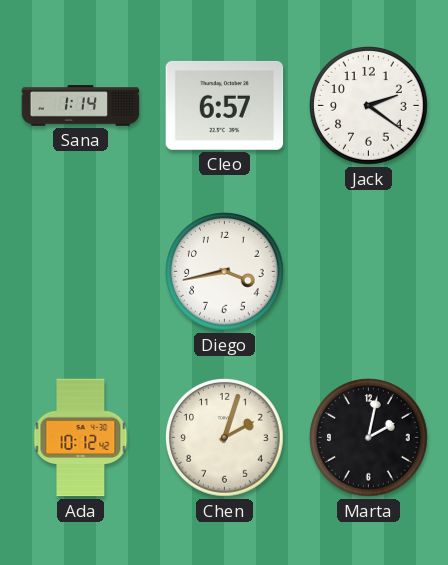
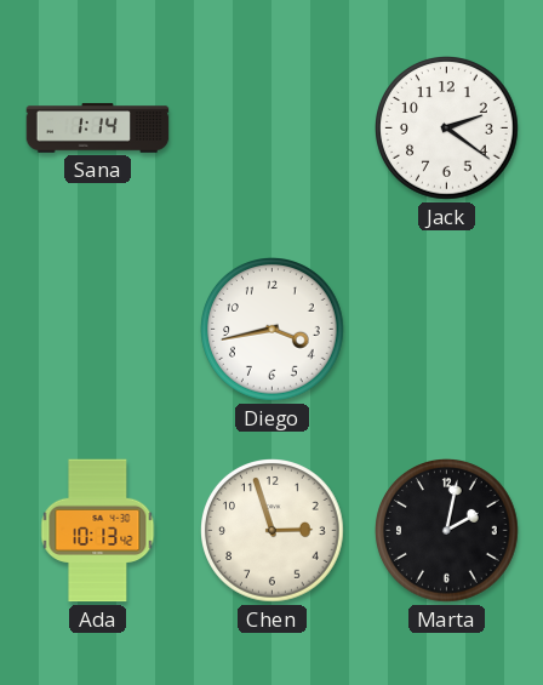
Cleo: 6:57 -> none (225, 105)
Ada: 10:12 -> 10:13 (98, 531)
Chen: 2:03 -> 2:57 (273, 531)
